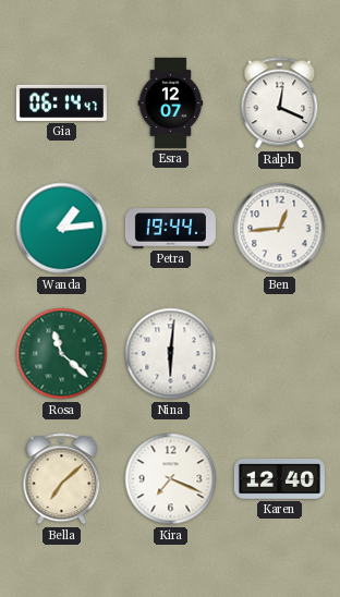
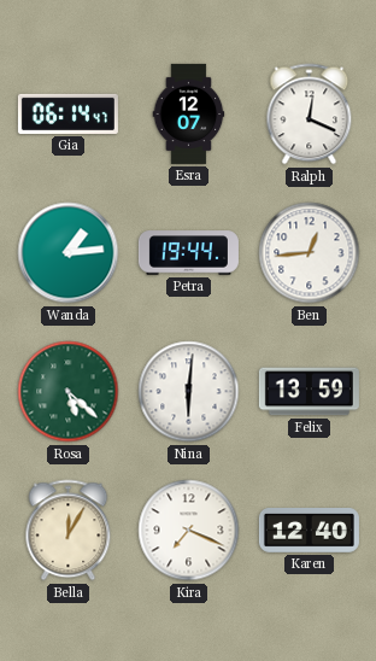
Rosa: 11:22 -> 5:22 (69, 392)
Felix: none -> 13:59 (309, 392)
Bella: 7:08 -> 12:05 (69, 531)
